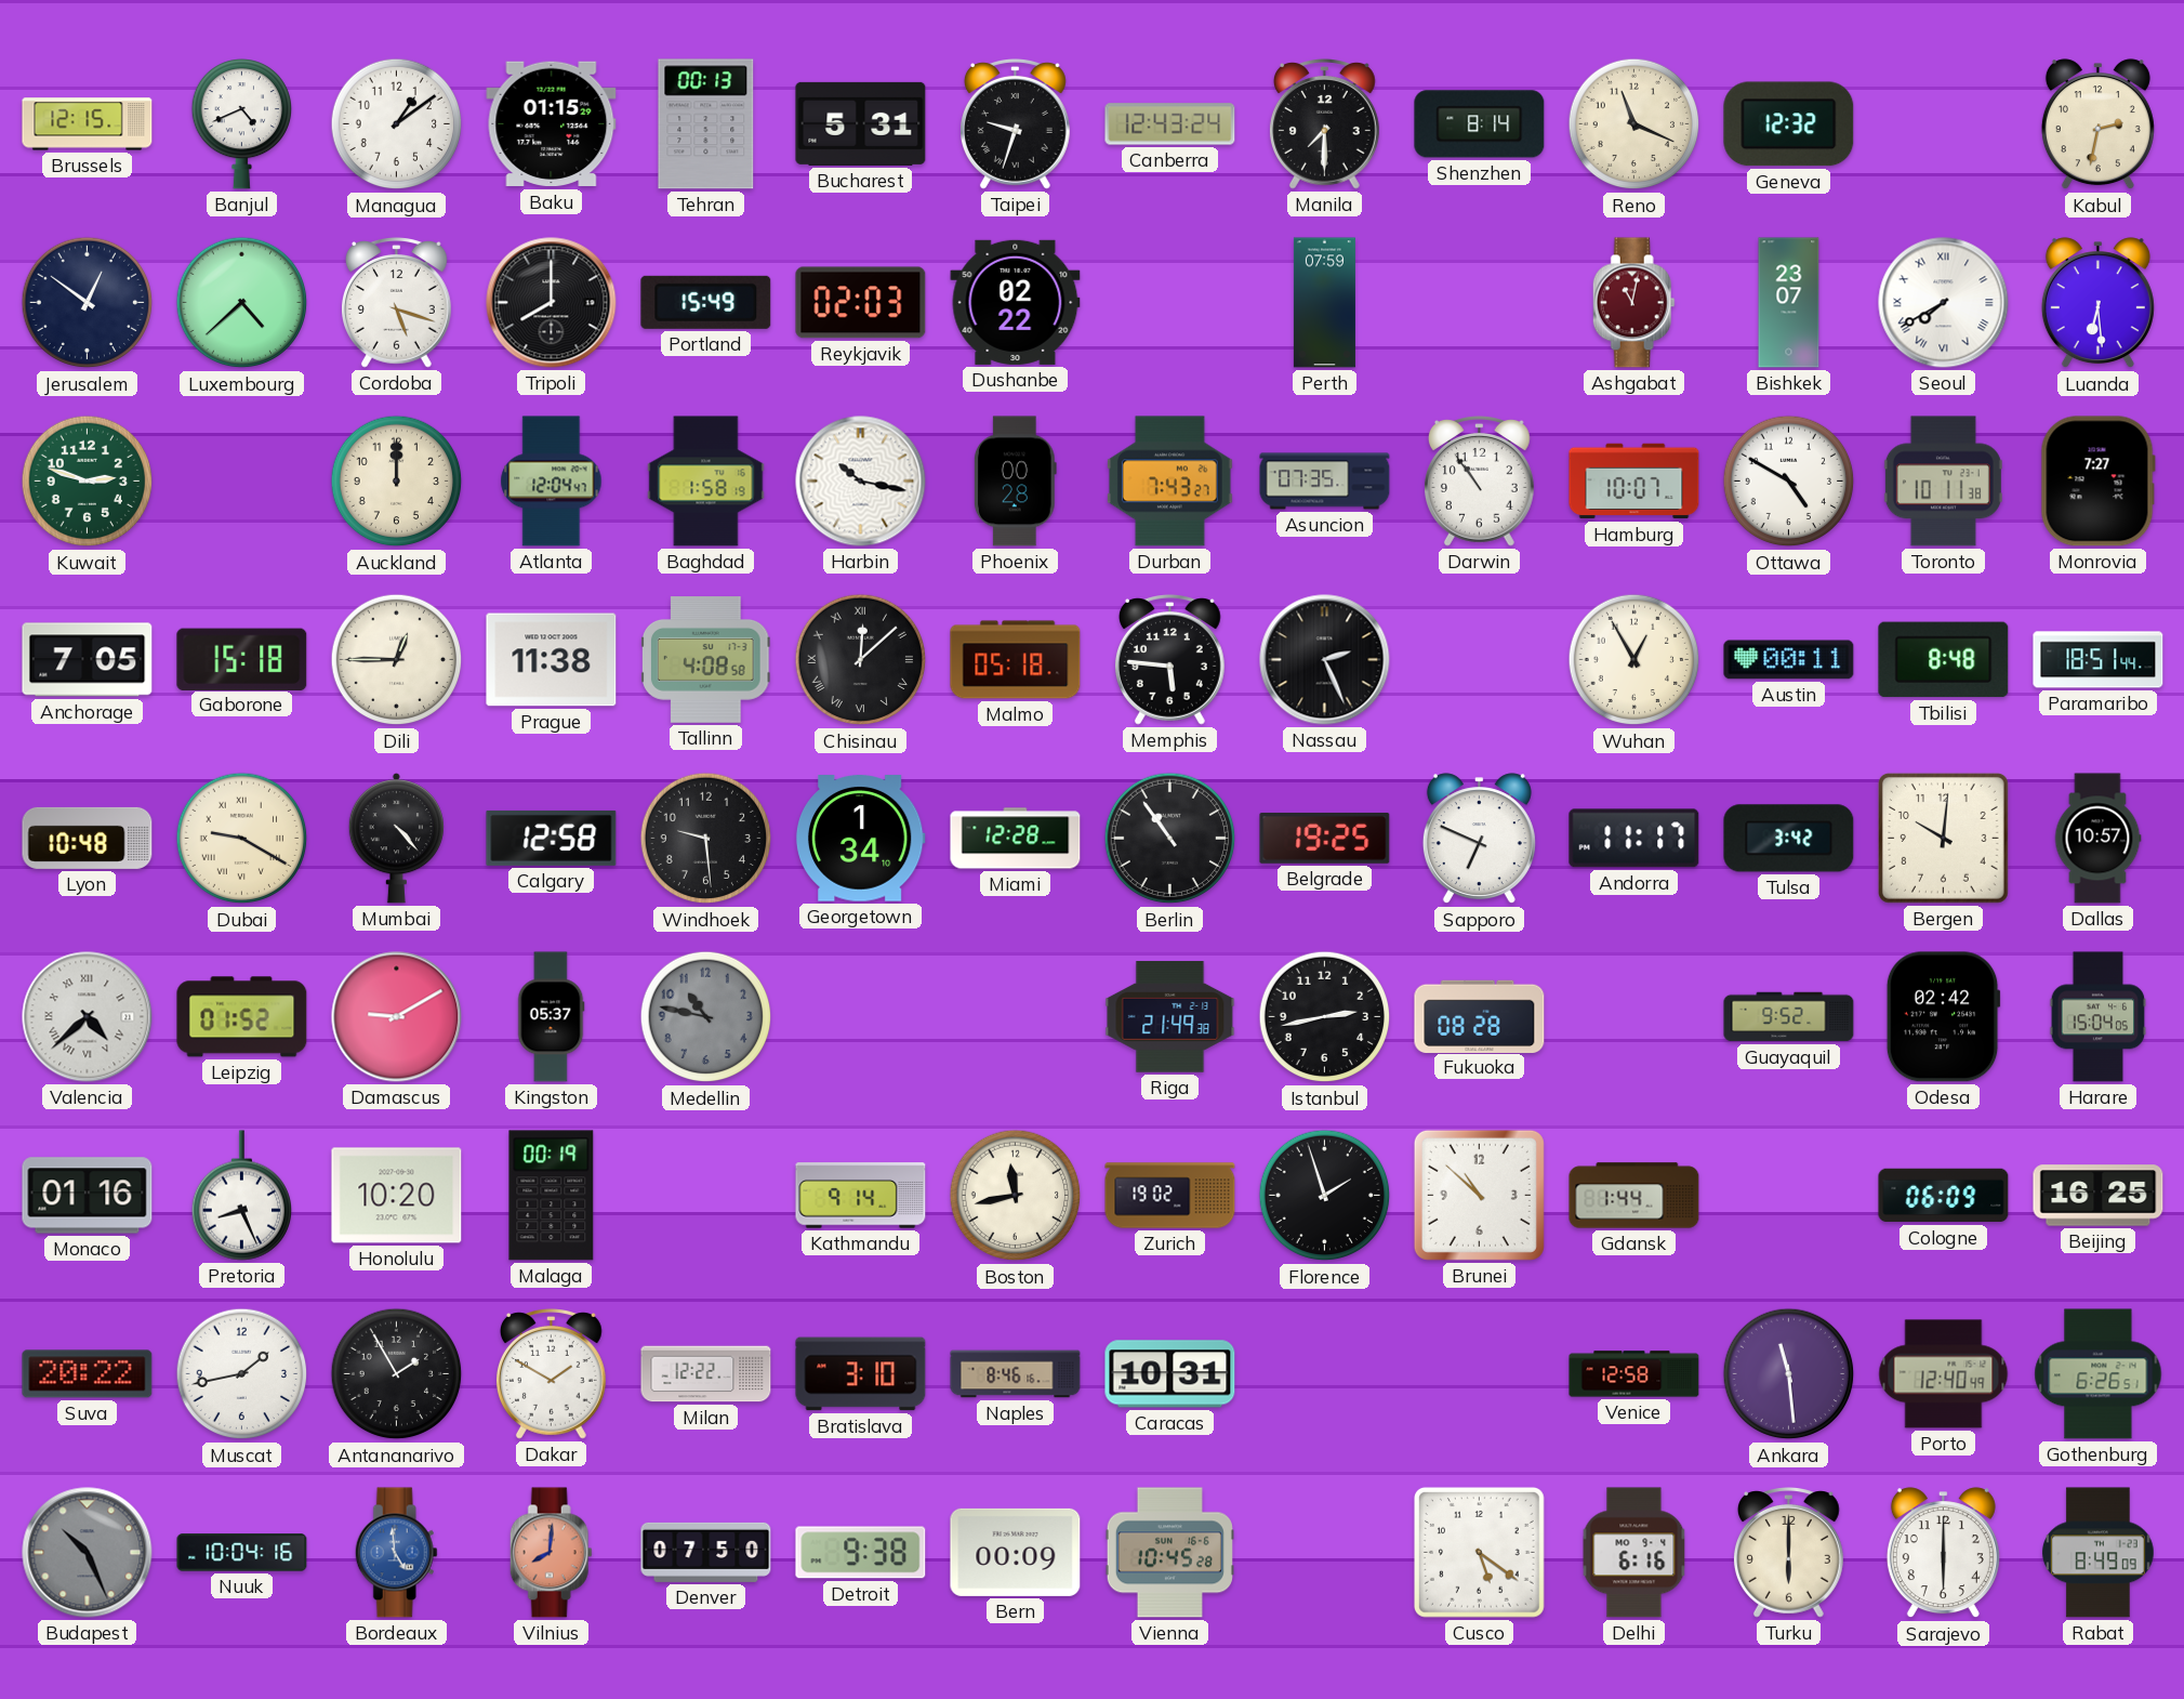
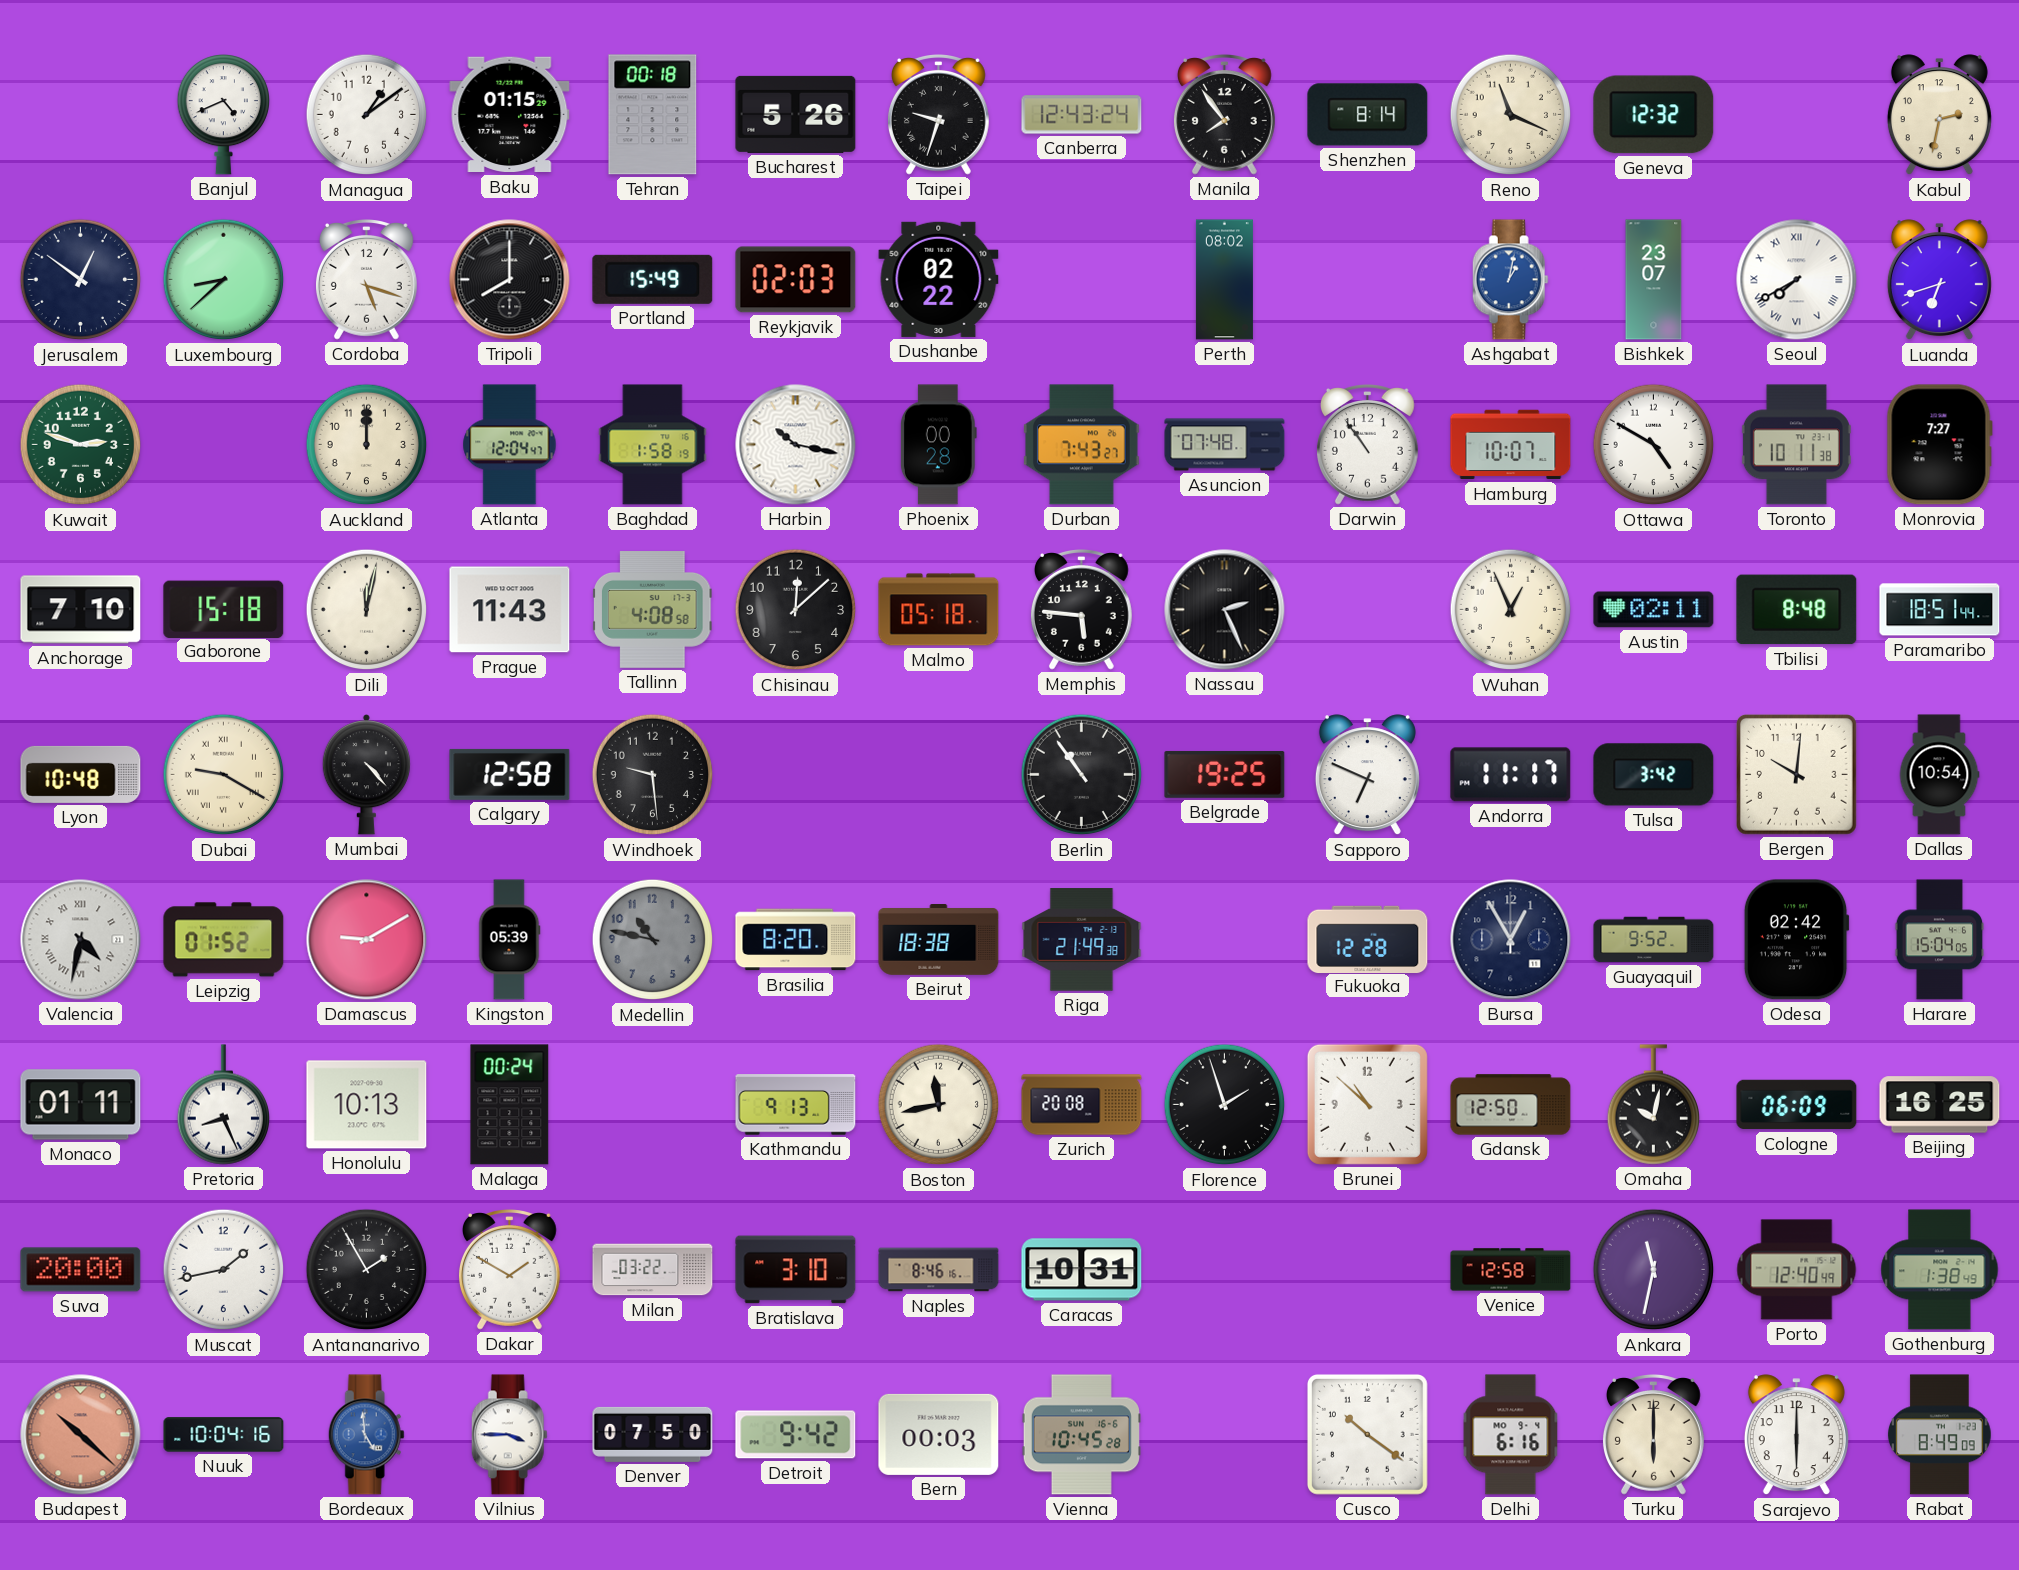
Brussels: 12:15 -> none (88, 124)
Tehran: 00:13 -> 00:18 (653, 115)
Bucharest: 5:31 -> 5:26 (796, 114)
Manila: 7:30 -> 7:54 (1224, 115)
Luxembourg: 4:38 -> 8:38 (224, 280)
Perth: 07:59 -> 08:02 (1224, 280)
Ashgabat: 11:02 -> 1:02 (1510, 280)
Ashgabat dial: burgundy -> blue (1510, 280)
Luanda: 6:29 -> 6:42 (1939, 280)
Asuncion: 07:35 -> 07:48 (1225, 445)
Anchorage: 7:05 -> 7:10 (81, 610)
Dili: 12:45 -> 12:02 (367, 610)
Prague: 11:38 -> 11:43 (510, 610)
Chisinau numerals: Roman -> Arabic (796, 610)
Wuhan: 12:55 -> 12:56 (1511, 610)
Austin: 00:11 -> 02:11 (1654, 610)
Georgetown: 1:34 -> none (860, 839)
Miami: 12:28 -> none (1016, 839)
Dallas: 10:57 -> 10:54 (1939, 775)
Valencia: 4:38 -> 4:32 (81, 940)
Kingston: 05:37 -> 05:39 (509, 940)
Brasilia: none -> 8:20 (796, 940)
Beirut: none -> 18:38 (939, 940)
Istanbul: 2:43 -> none (1325, 1017)
Fukuoka: 08:28 -> 12:28 (1368, 939)
Bursa: none -> 12:55 (1511, 940)
Monaco: 01:16 -> 01:11 (81, 1105)
Honolulu: 10:20 -> 10:13 (367, 1105)
Malaga: 00:19 -> 00:24 (510, 1105)
Kathmandu: 9:14 -> 9:13 (796, 1105)
Zurich: 19:02 -> 20:08 (1082, 1105)
Gdansk: 1:44 -> 12:50 (1511, 1105)
Omaha: none -> 10:02 (1653, 1105)
Suva: 20:22 -> 20:00 (81, 1270)
Milan: 12:22 -> 03:22 (653, 1270)
Ankara: 11:29 -> 11:32 (1654, 1270)
Gothenburg: 6:26 -> 1:38 (1940, 1270)
Budapest: 10:26 -> 10:22 (81, 1435)
Budapest dial: grey -> salmon (81, 1435)
Vilnius: 8:01 -> 3:45 (509, 1435)
Vilnius dial: salmon -> white (509, 1435)
Detroit: 9:38 -> 9:42 (796, 1435)
Bern: 00:09 -> 00:03 (939, 1434)
Cusco: 5:21 -> 10:21 (1367, 1434)
